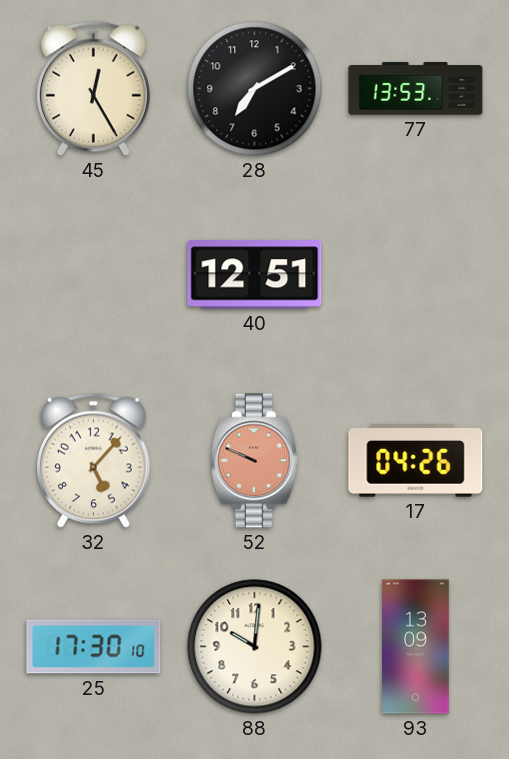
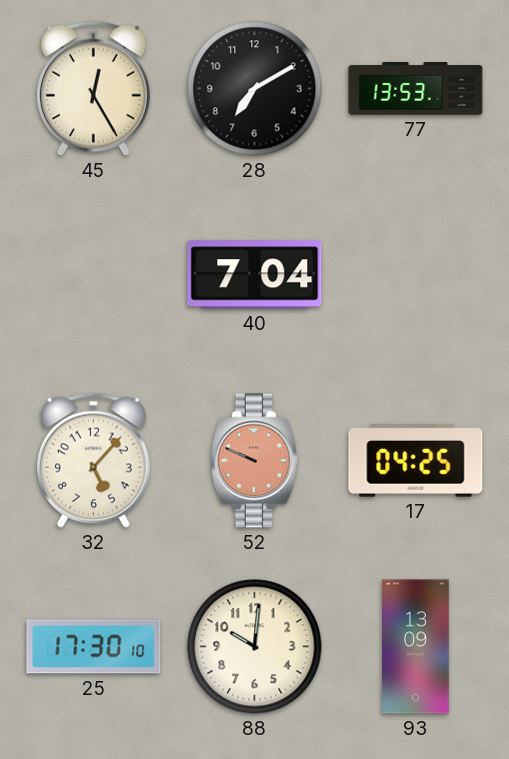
40: 12:51 -> 7:04 (255, 275)
17: 04:26 -> 04:25 (416, 461)
